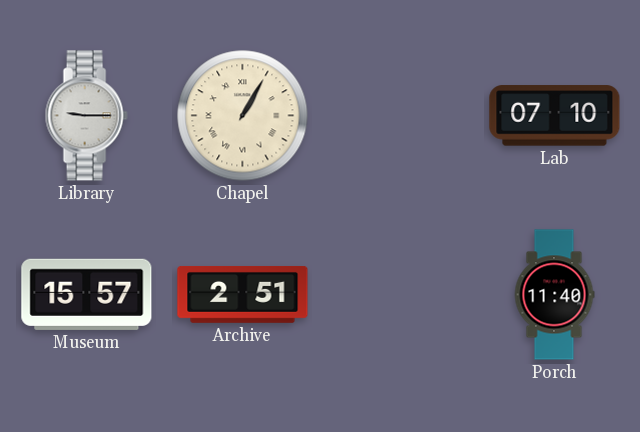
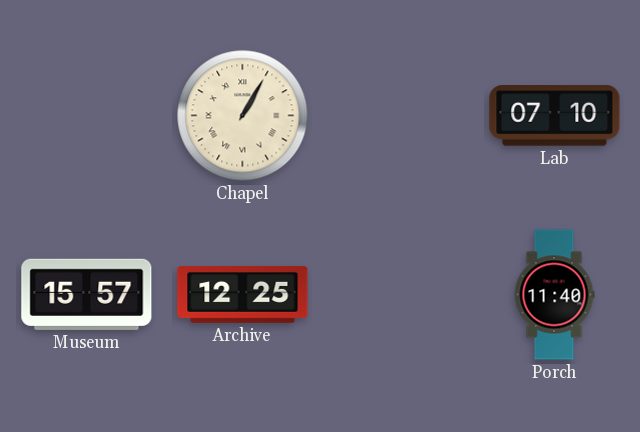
Library: 9:15 -> none (86, 116)
Archive: 2:51 -> 12:25 (243, 295)
